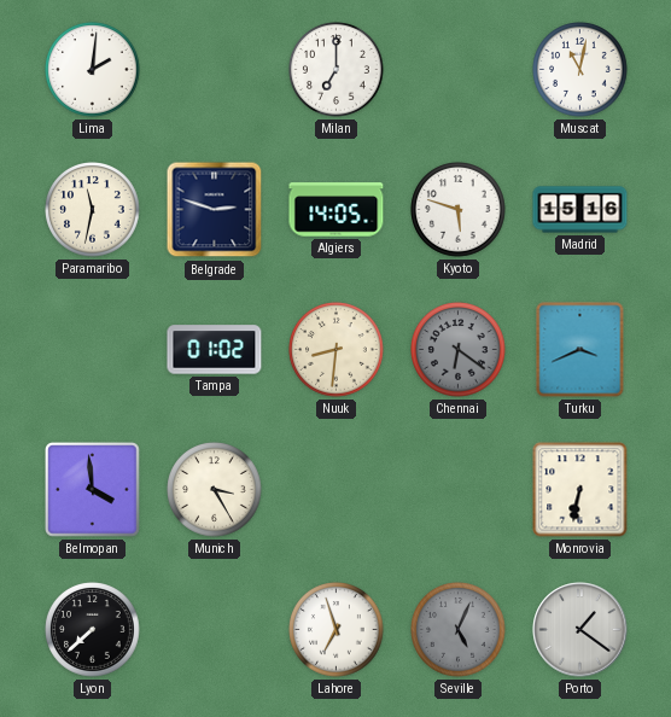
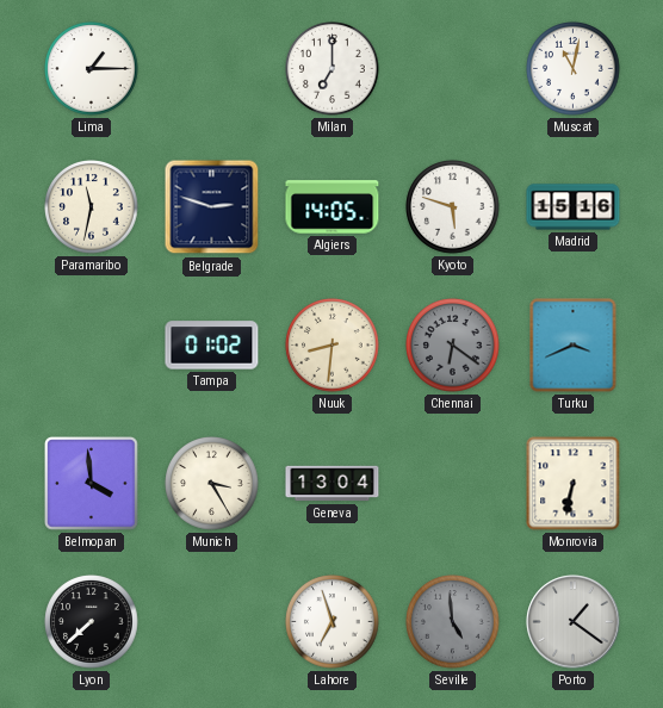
Lima: 2:01 -> 1:15 (92, 69)
Geneva: none -> 13:04 (333, 484)
Seville: 5:04 -> 4:59 (453, 622)
